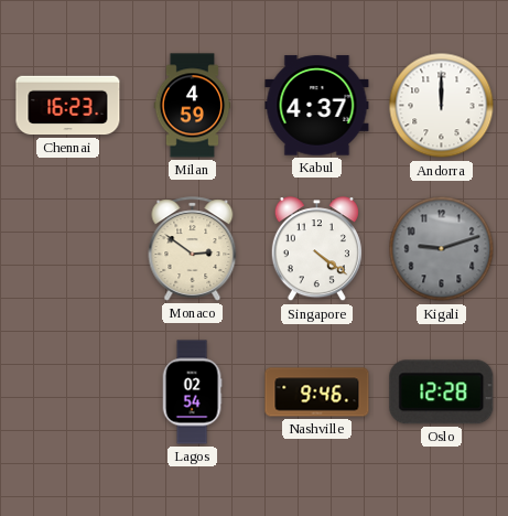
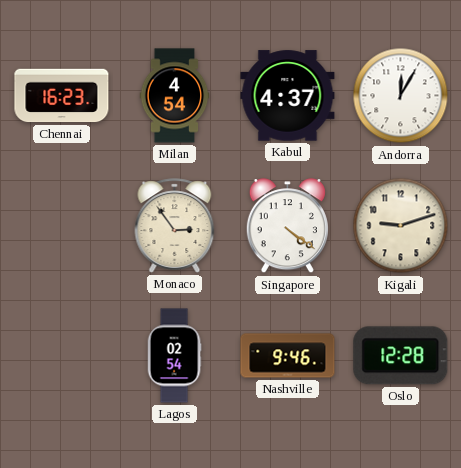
Milan: 4:59 -> 4:54 (175, 96)
Andorra: 12:00 -> 12:05 (401, 96)
Monaco: 2:51 -> 2:54 (175, 226)
Kigali dial: grey -> cream (401, 226)
